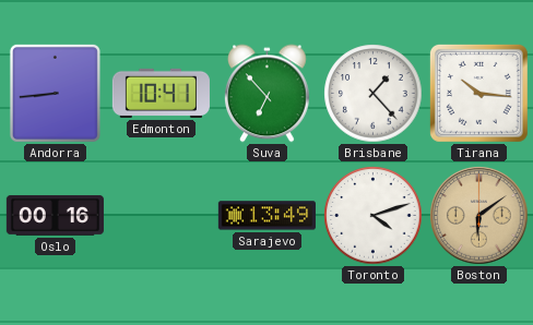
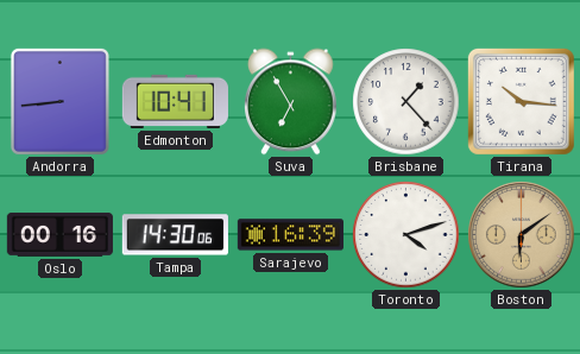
Suva: 6:53 -> 6:55 (291, 102)
Tampa: none -> 14:30 (175, 235)
Sarajevo: 13:49 -> 16:39 (290, 235)
